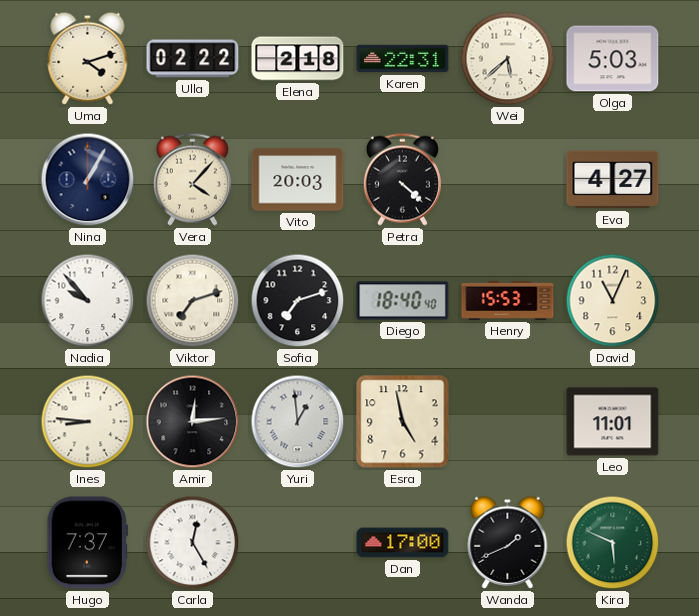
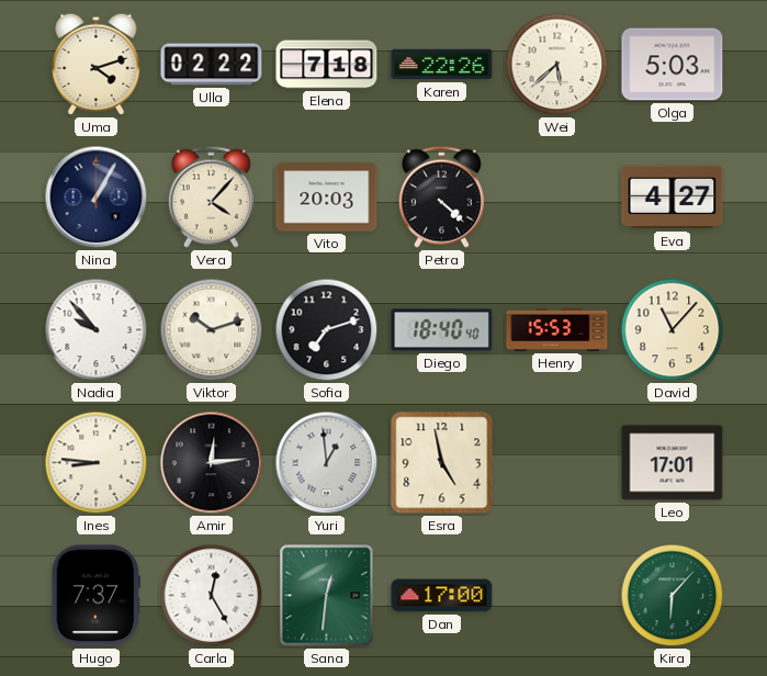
Elena: 2:18 -> 7:18 (327, 65)
Karen: 22:31 -> 22:26 (442, 65)
Viktor: 7:12 -> 10:12 (212, 330)
David: 11:04 -> 11:07 (673, 330)
Leo: 11:01 -> 17:01 (673, 463)
Sana: none -> 12:31 (327, 596)
Wanda: 1:41 -> none (508, 542)
Kira: 5:49 -> 6:07 (673, 596)
